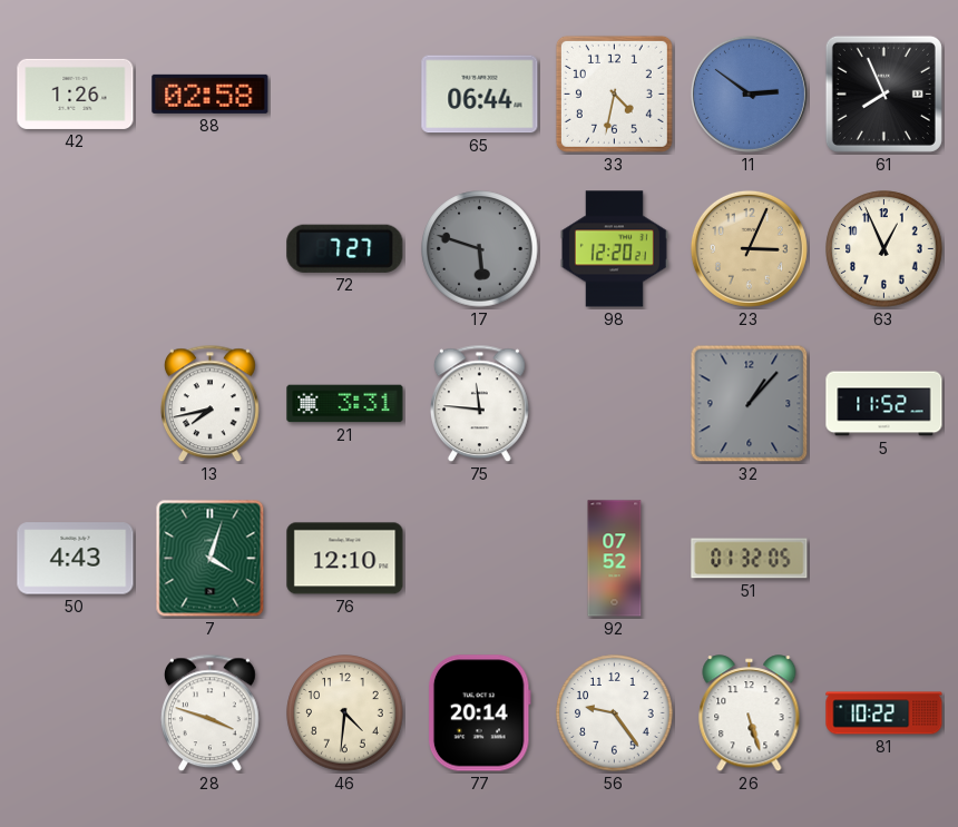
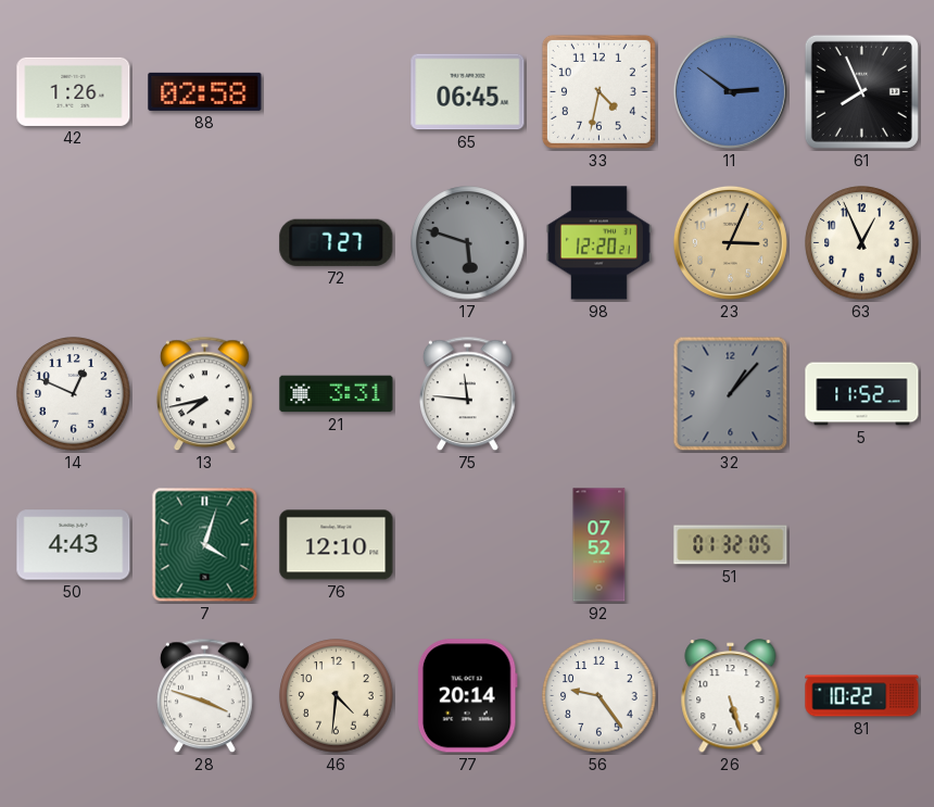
65: 06:44 -> 06:45 (468, 92)
14: none -> 12:49 (74, 394)
